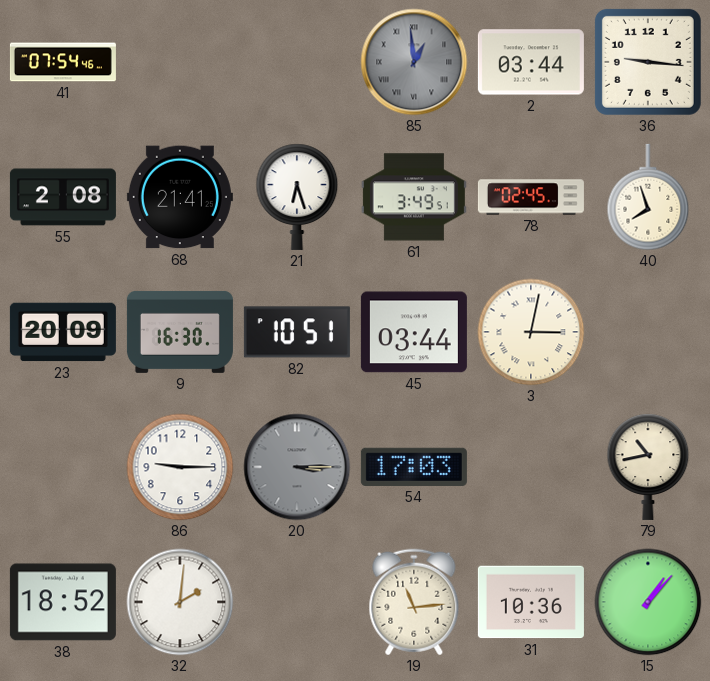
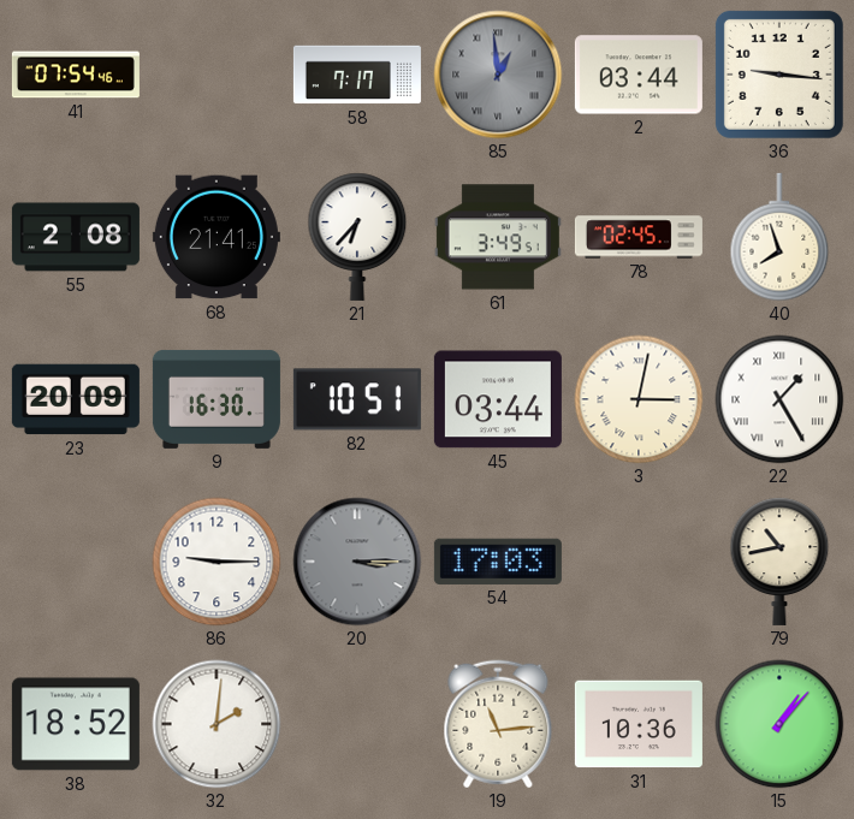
58: none -> 7:17 (357, 75)
21: 6:27 -> 6:37 (357, 237)
22: none -> 1:25 (779, 399)
